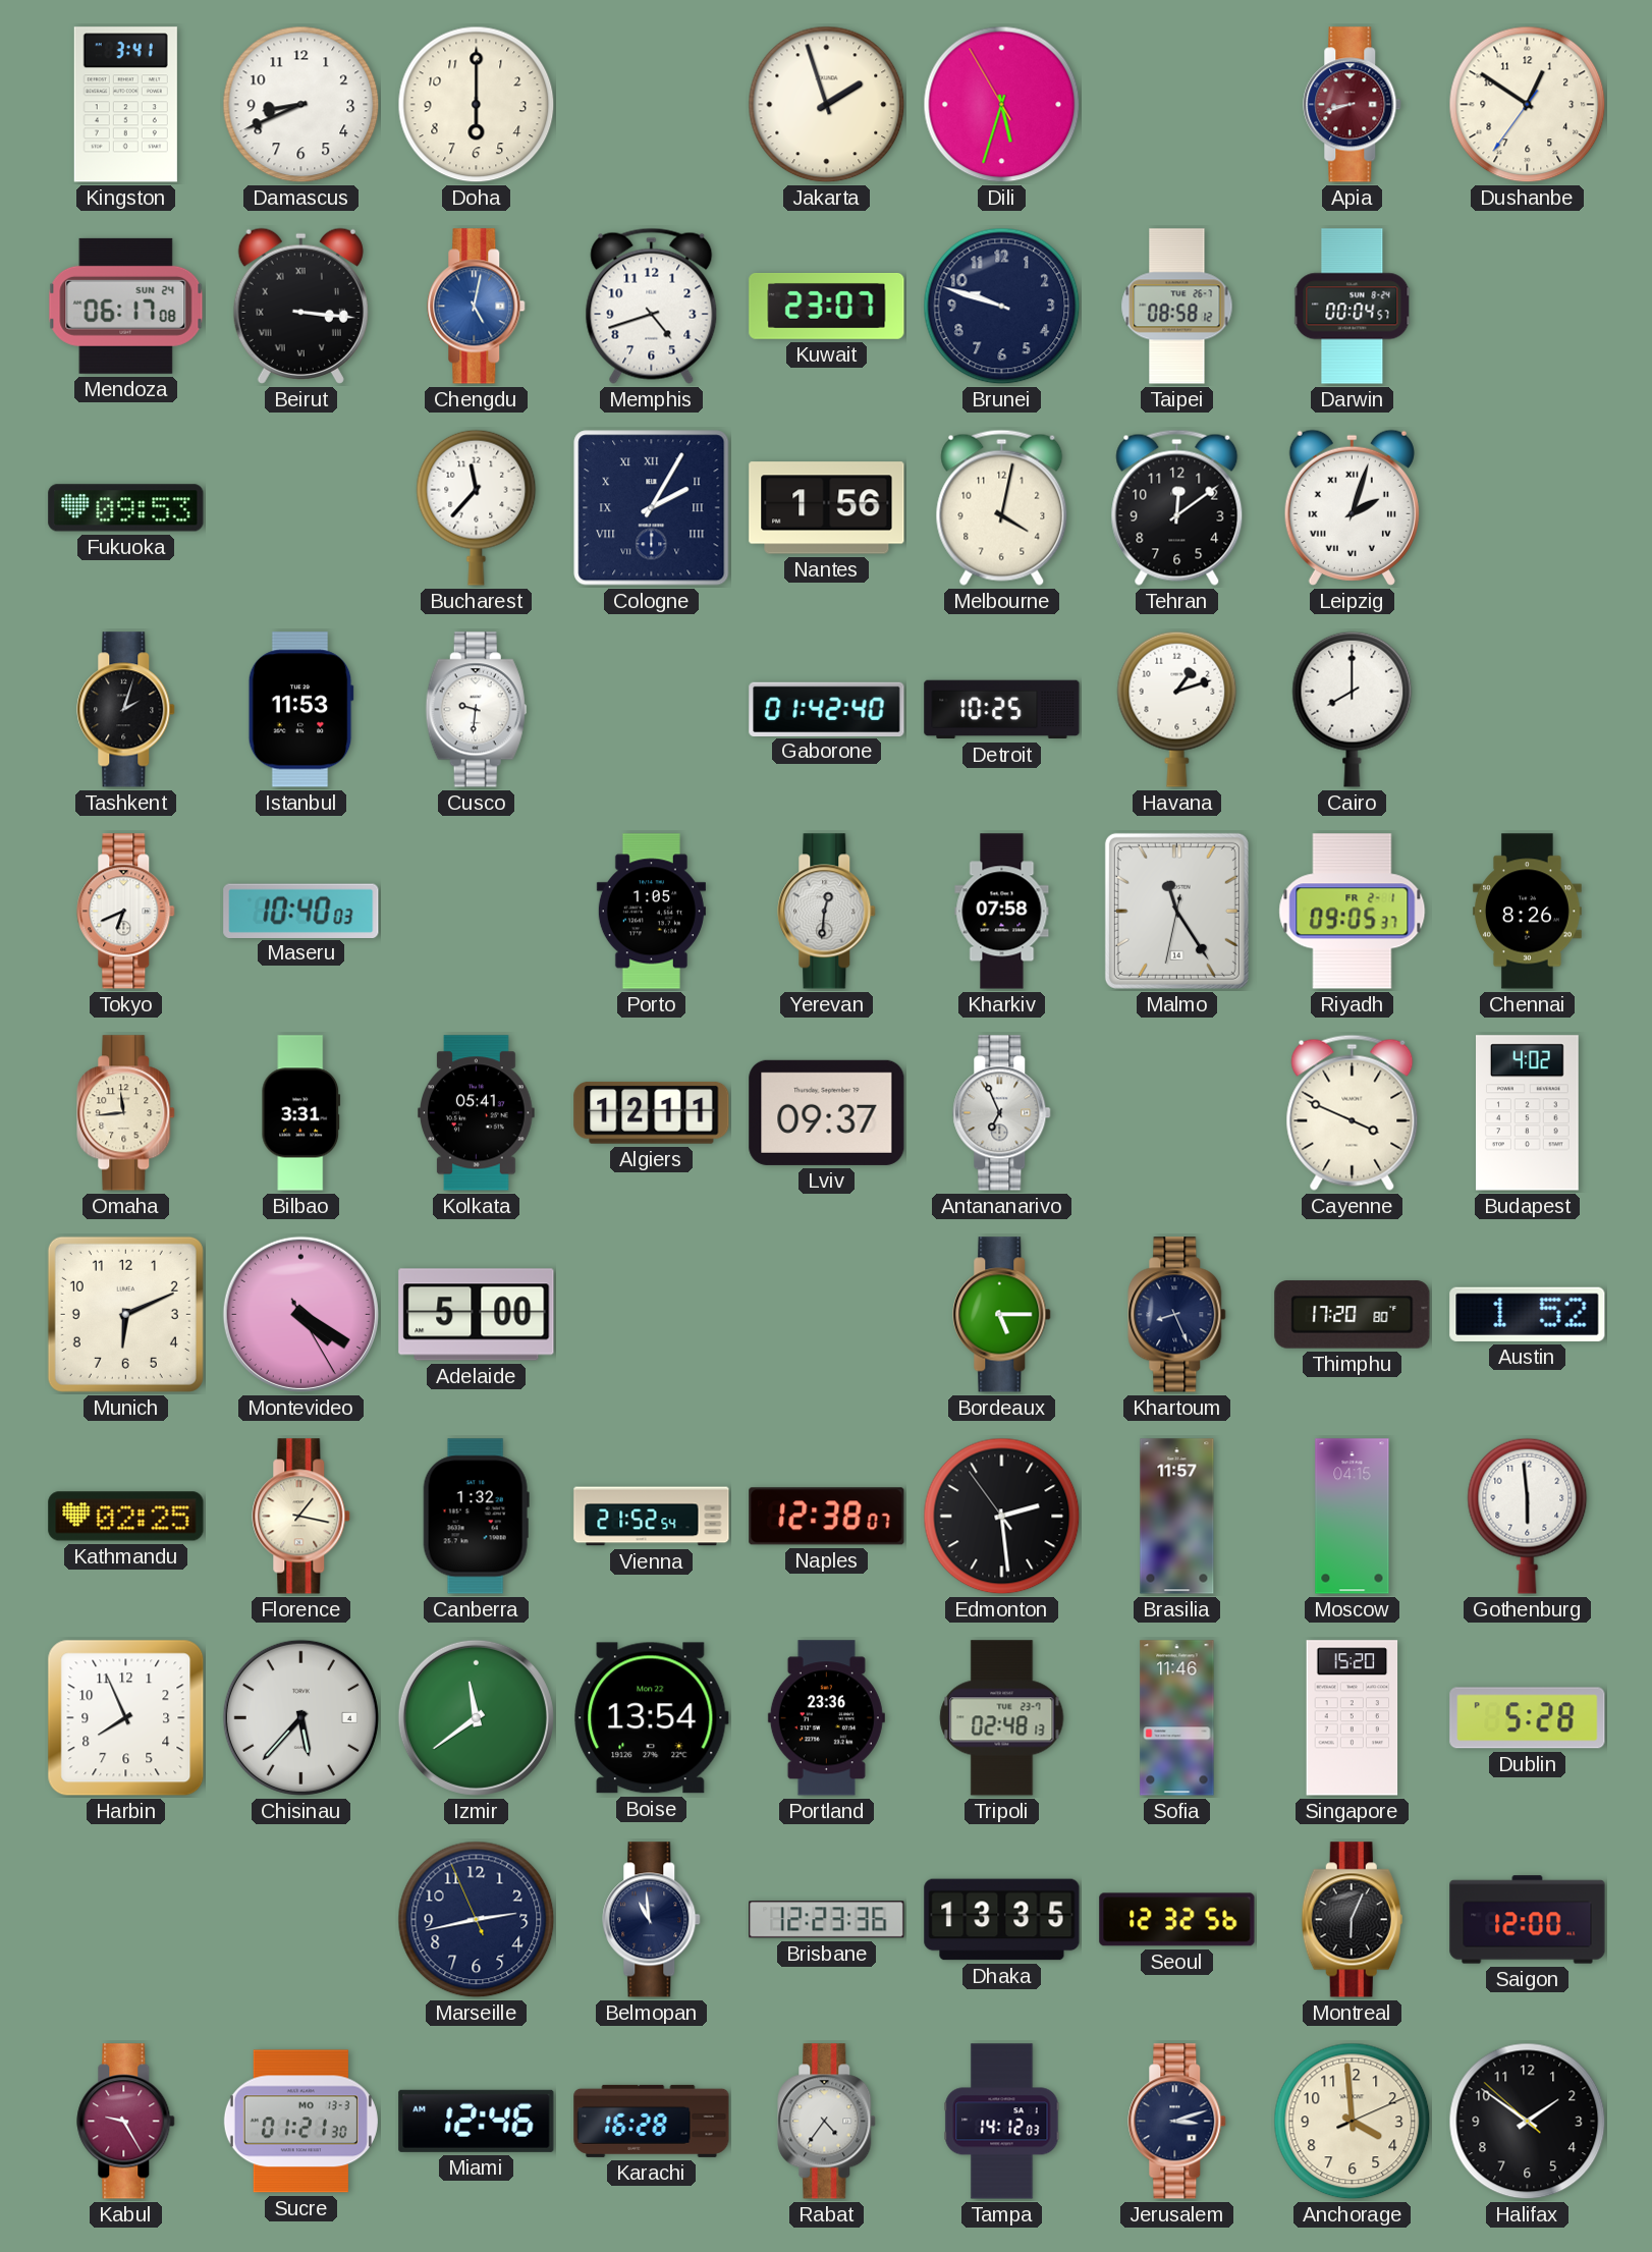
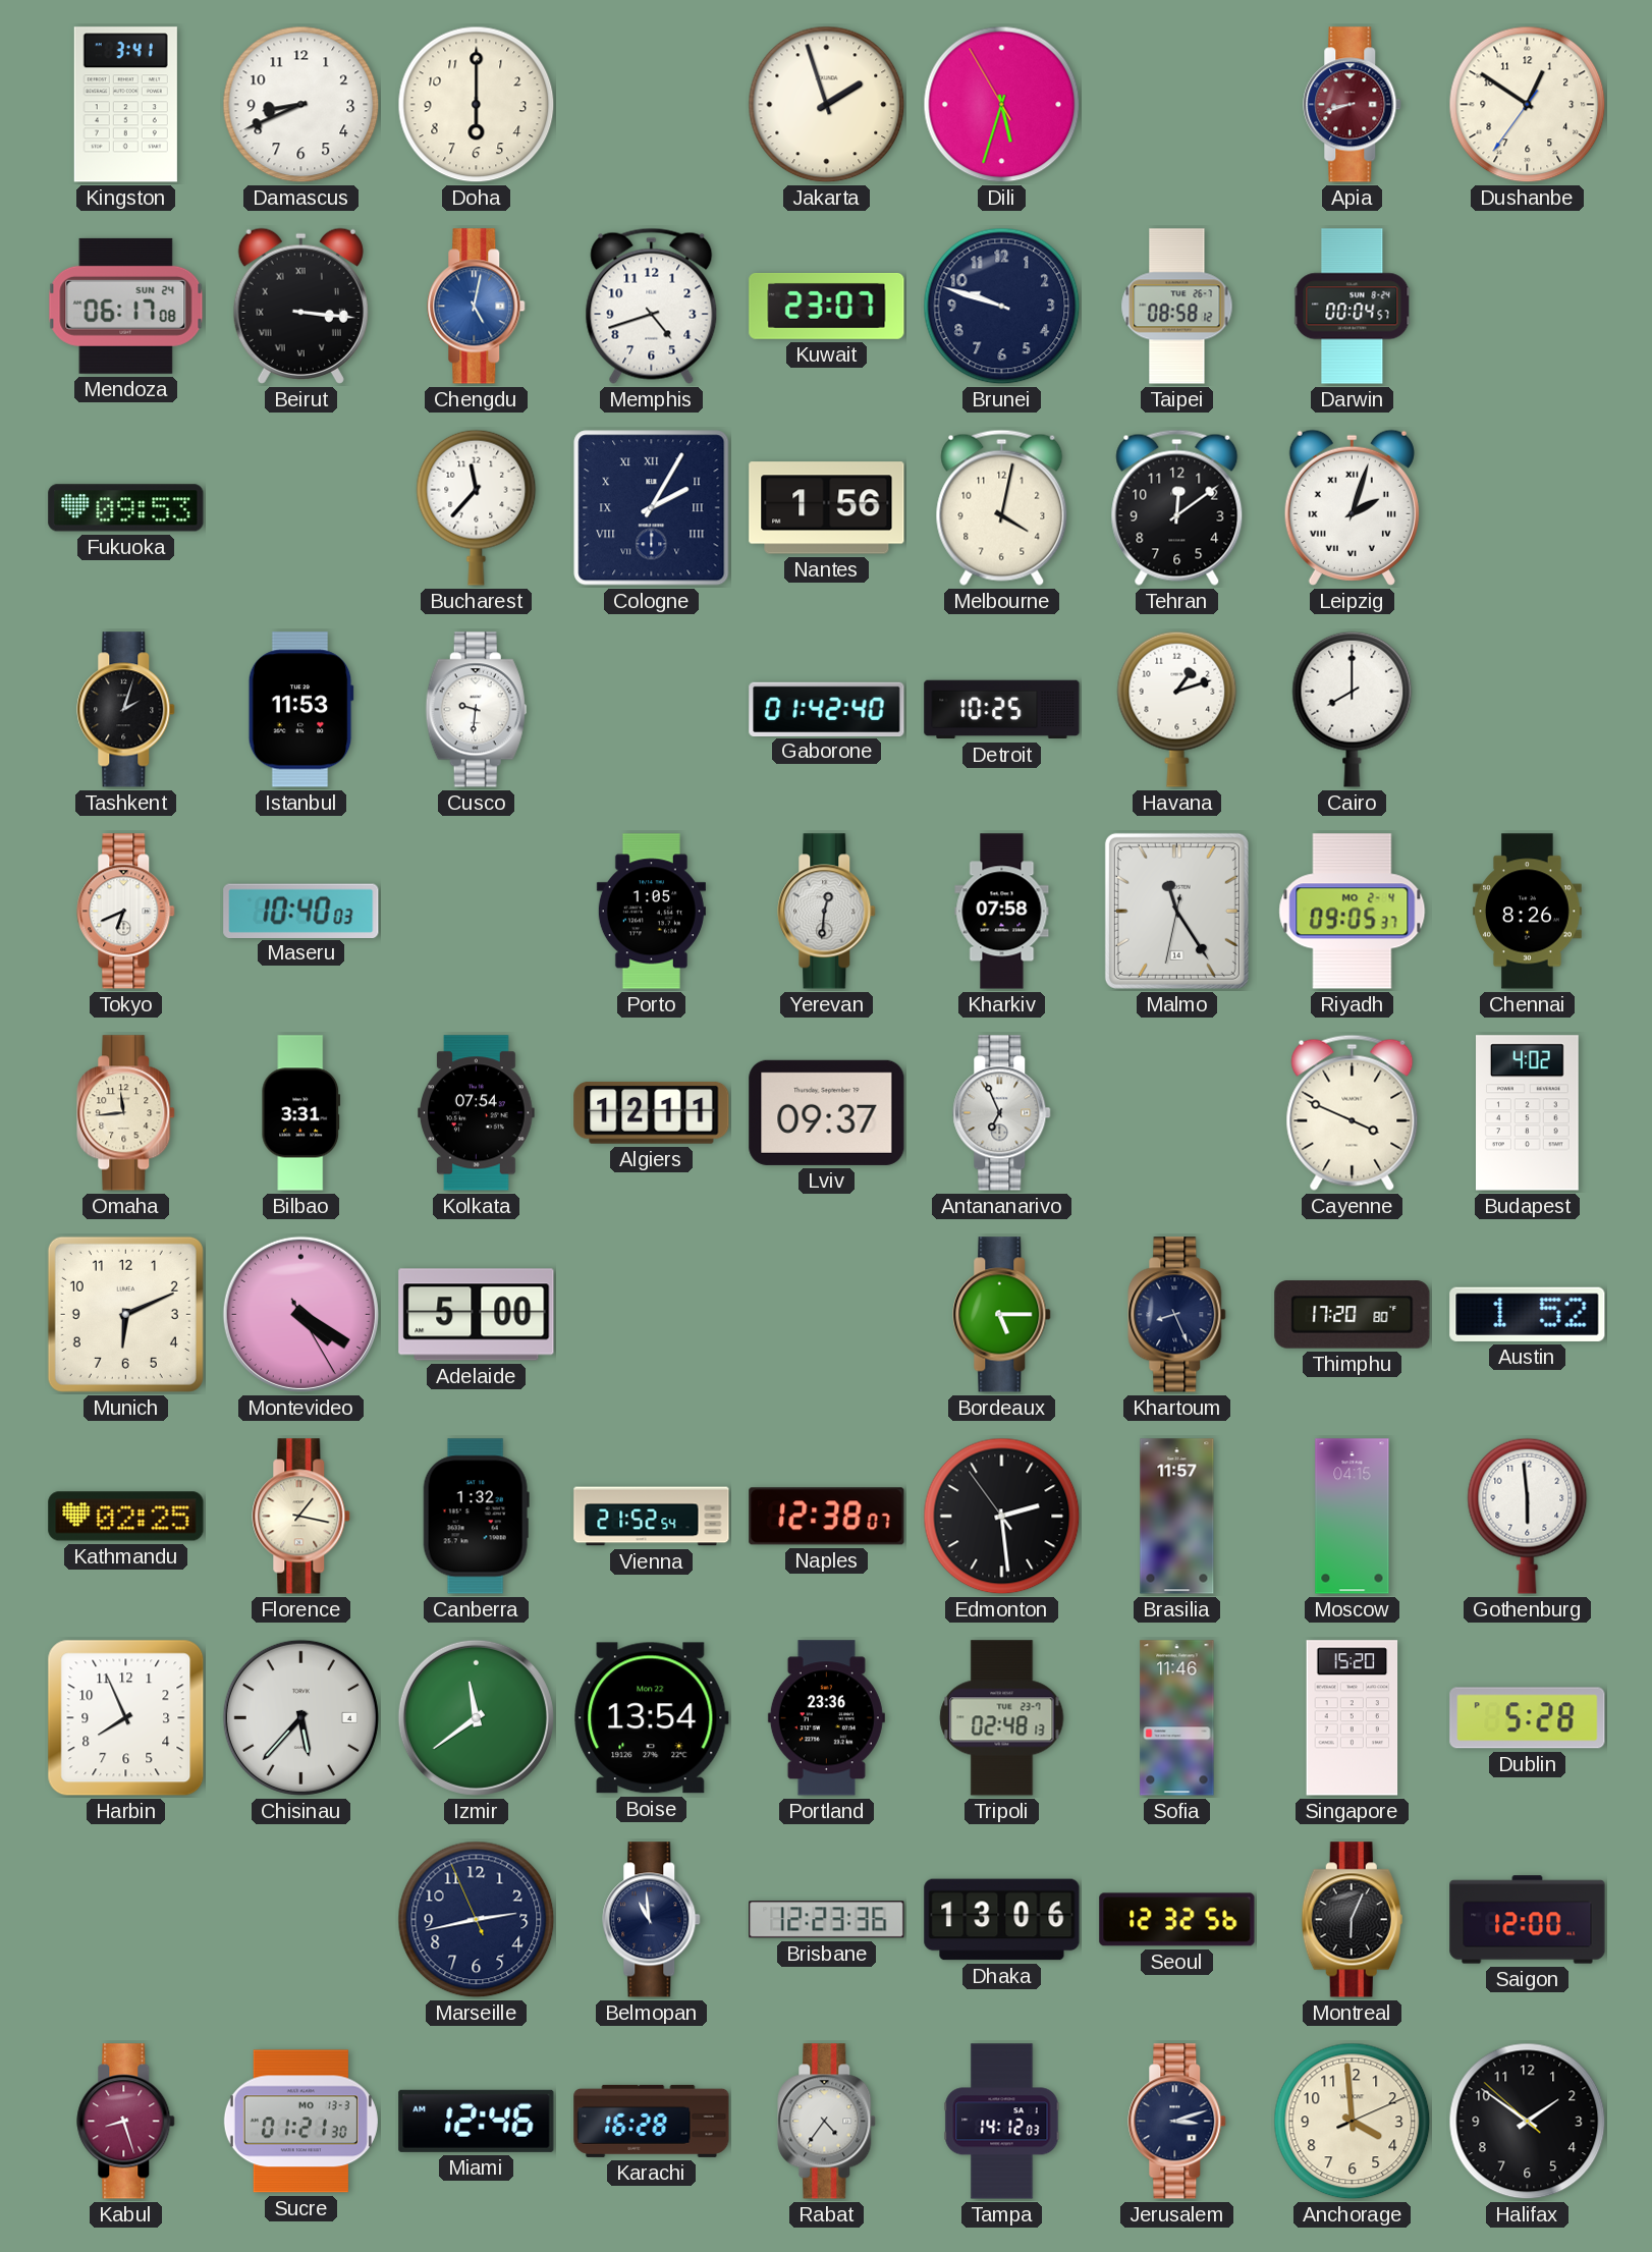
Riyadh date: FR 2-1 -> MO 2-4 (1353, 912)
Kolkata: 05:41 -> 07:54 (477, 1113)
Dhaka: 13:35 -> 13:06 (1002, 1920)
Kabul: 9:25 -> 8:27 (126, 2122)
